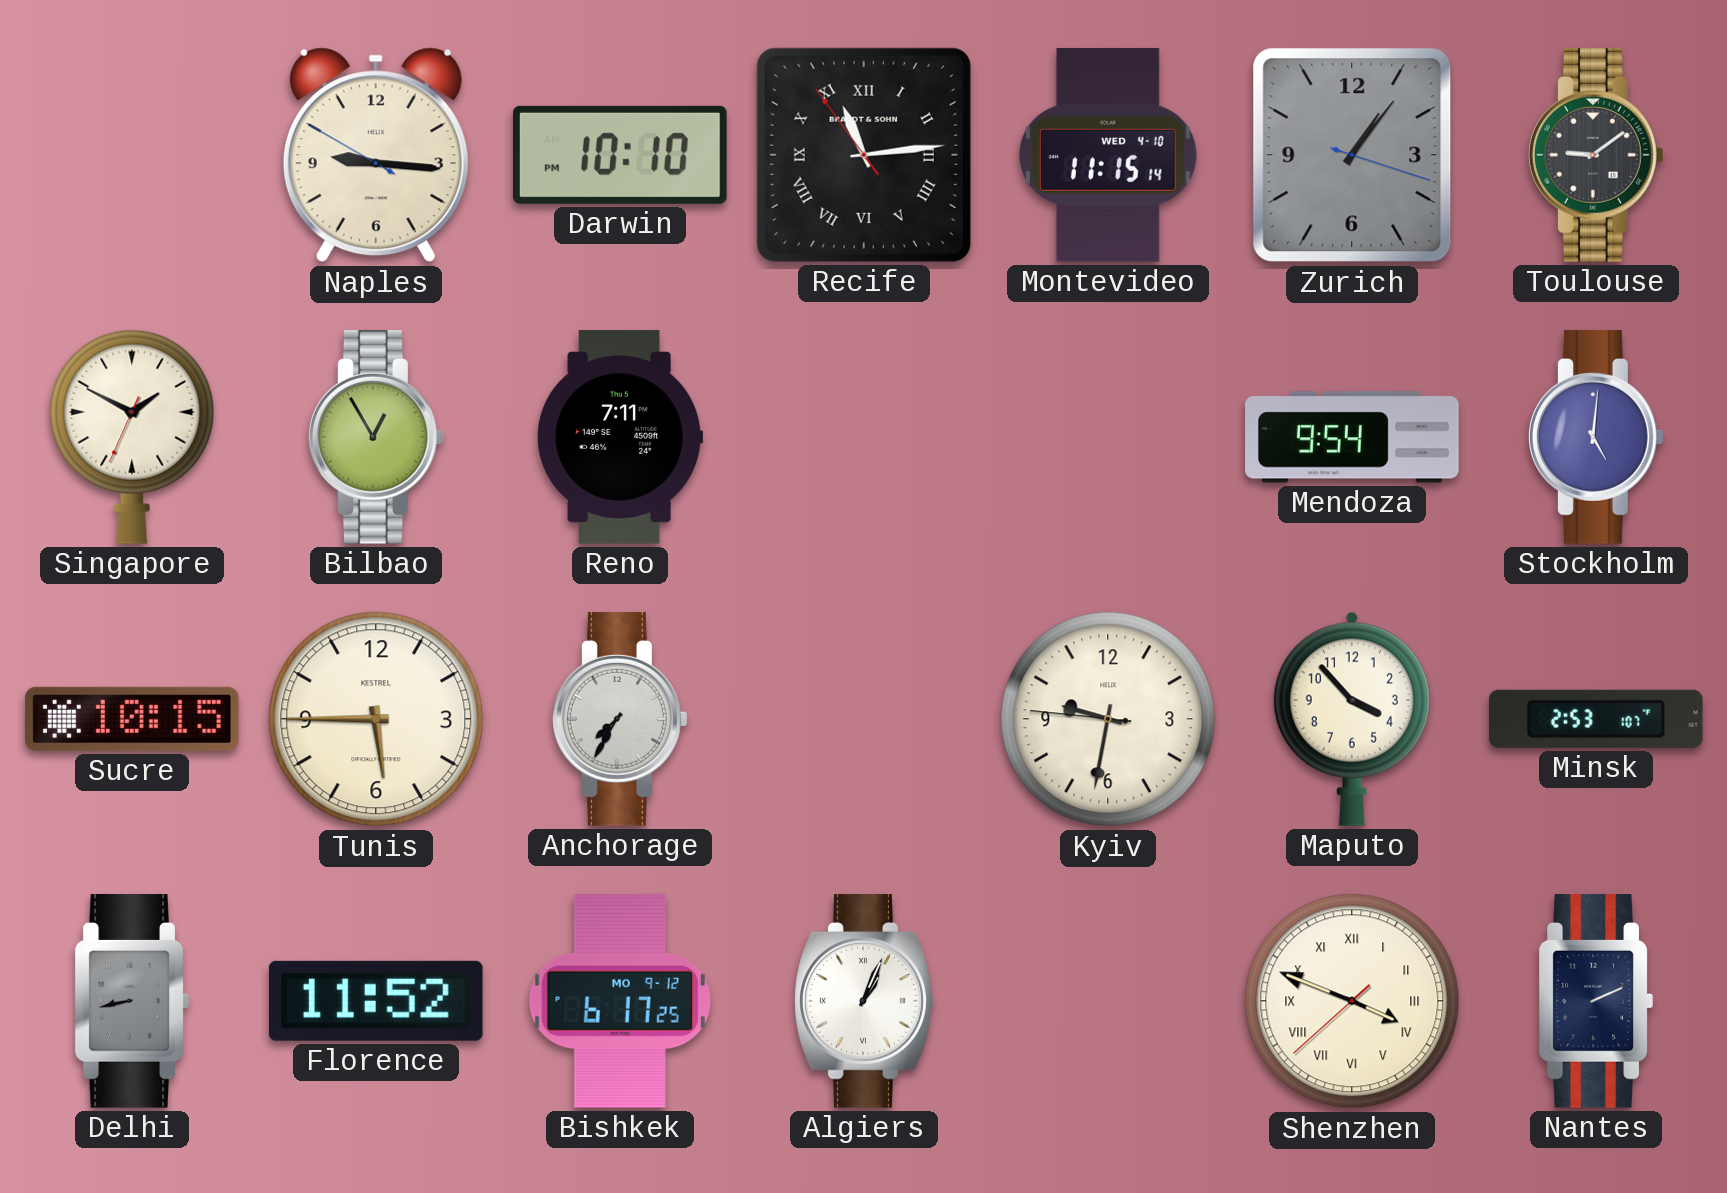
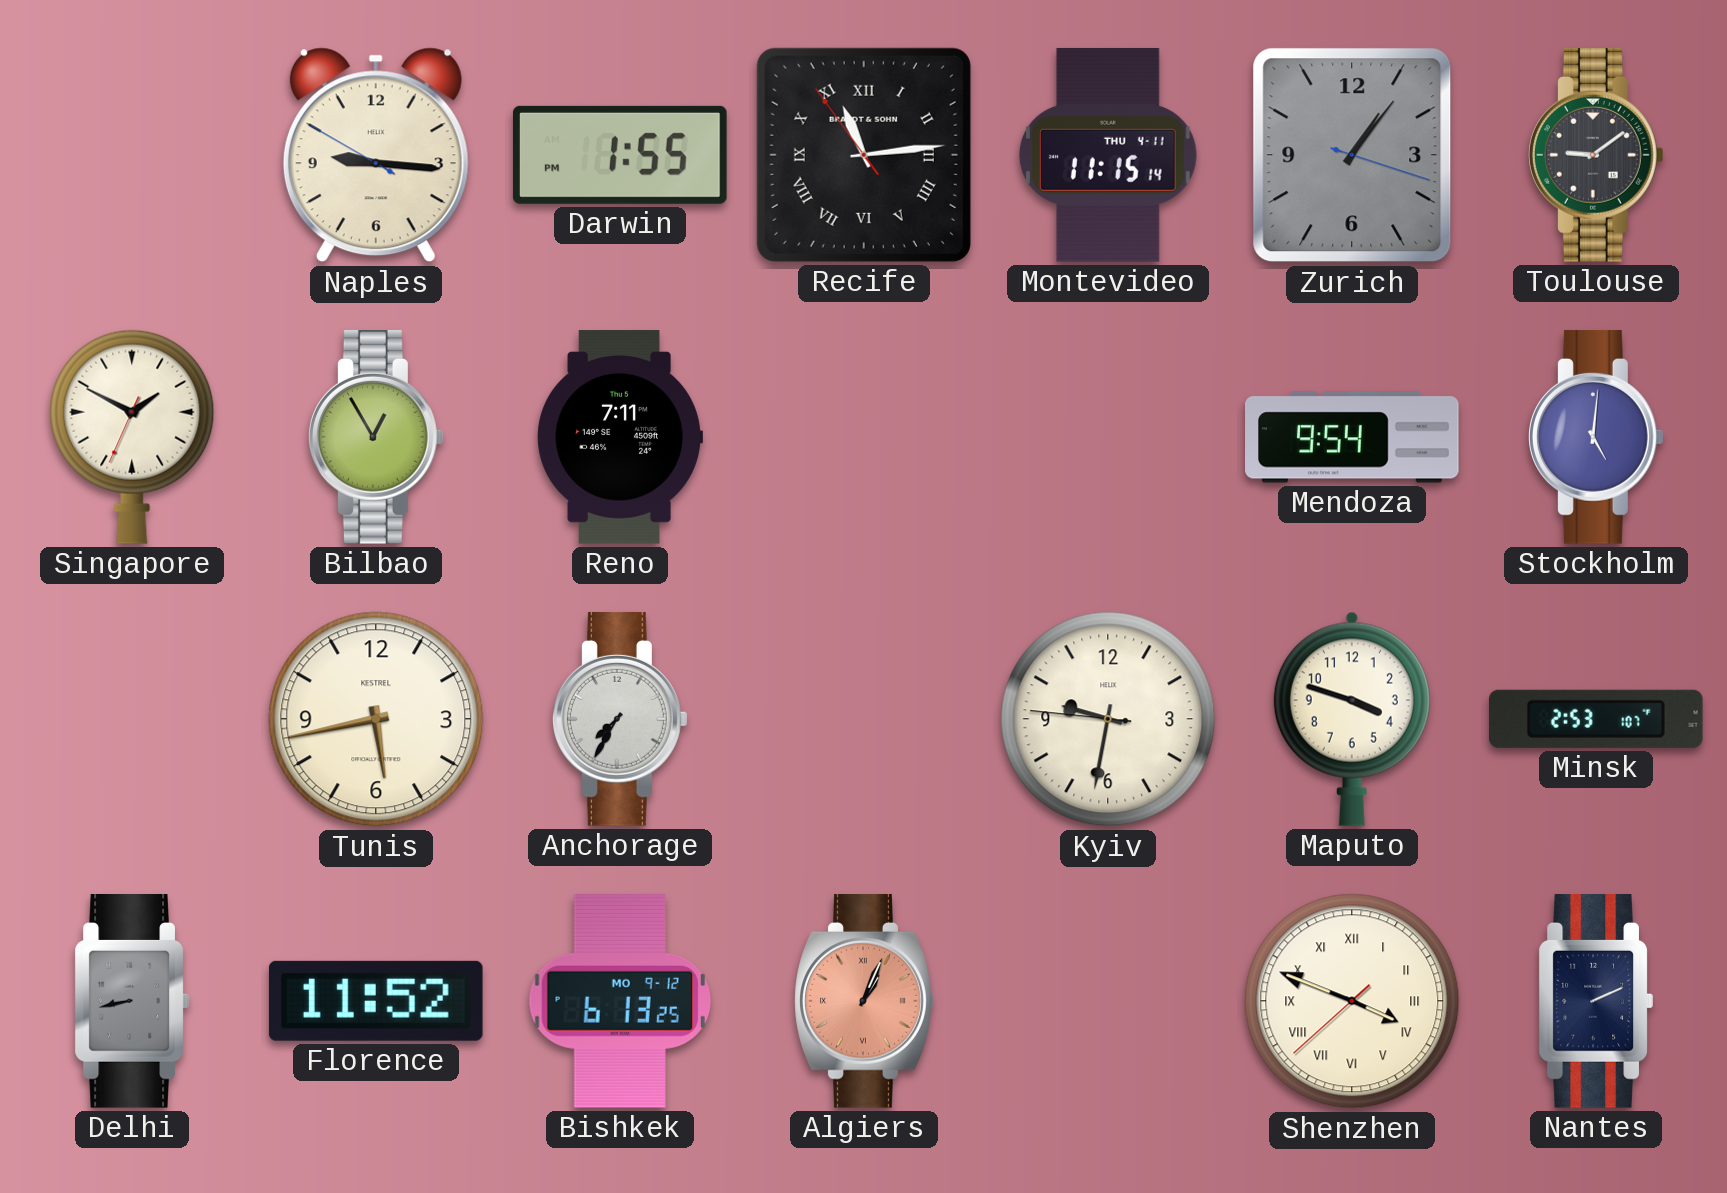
Darwin: 10:10 -> 1:55 (620, 155)
Montevideo date: WED 4-10 -> THU 4-11 (1108, 155)
Sucre: 10:15 -> none (132, 719)
Tunis: 5:45 -> 5:43 (376, 719)
Maputo: 3:53 -> 3:48 (1352, 719)
Bishkek: 6:17 -> 6:13 (619, 1001)
Algiers dial: white -> salmon (864, 1002)
